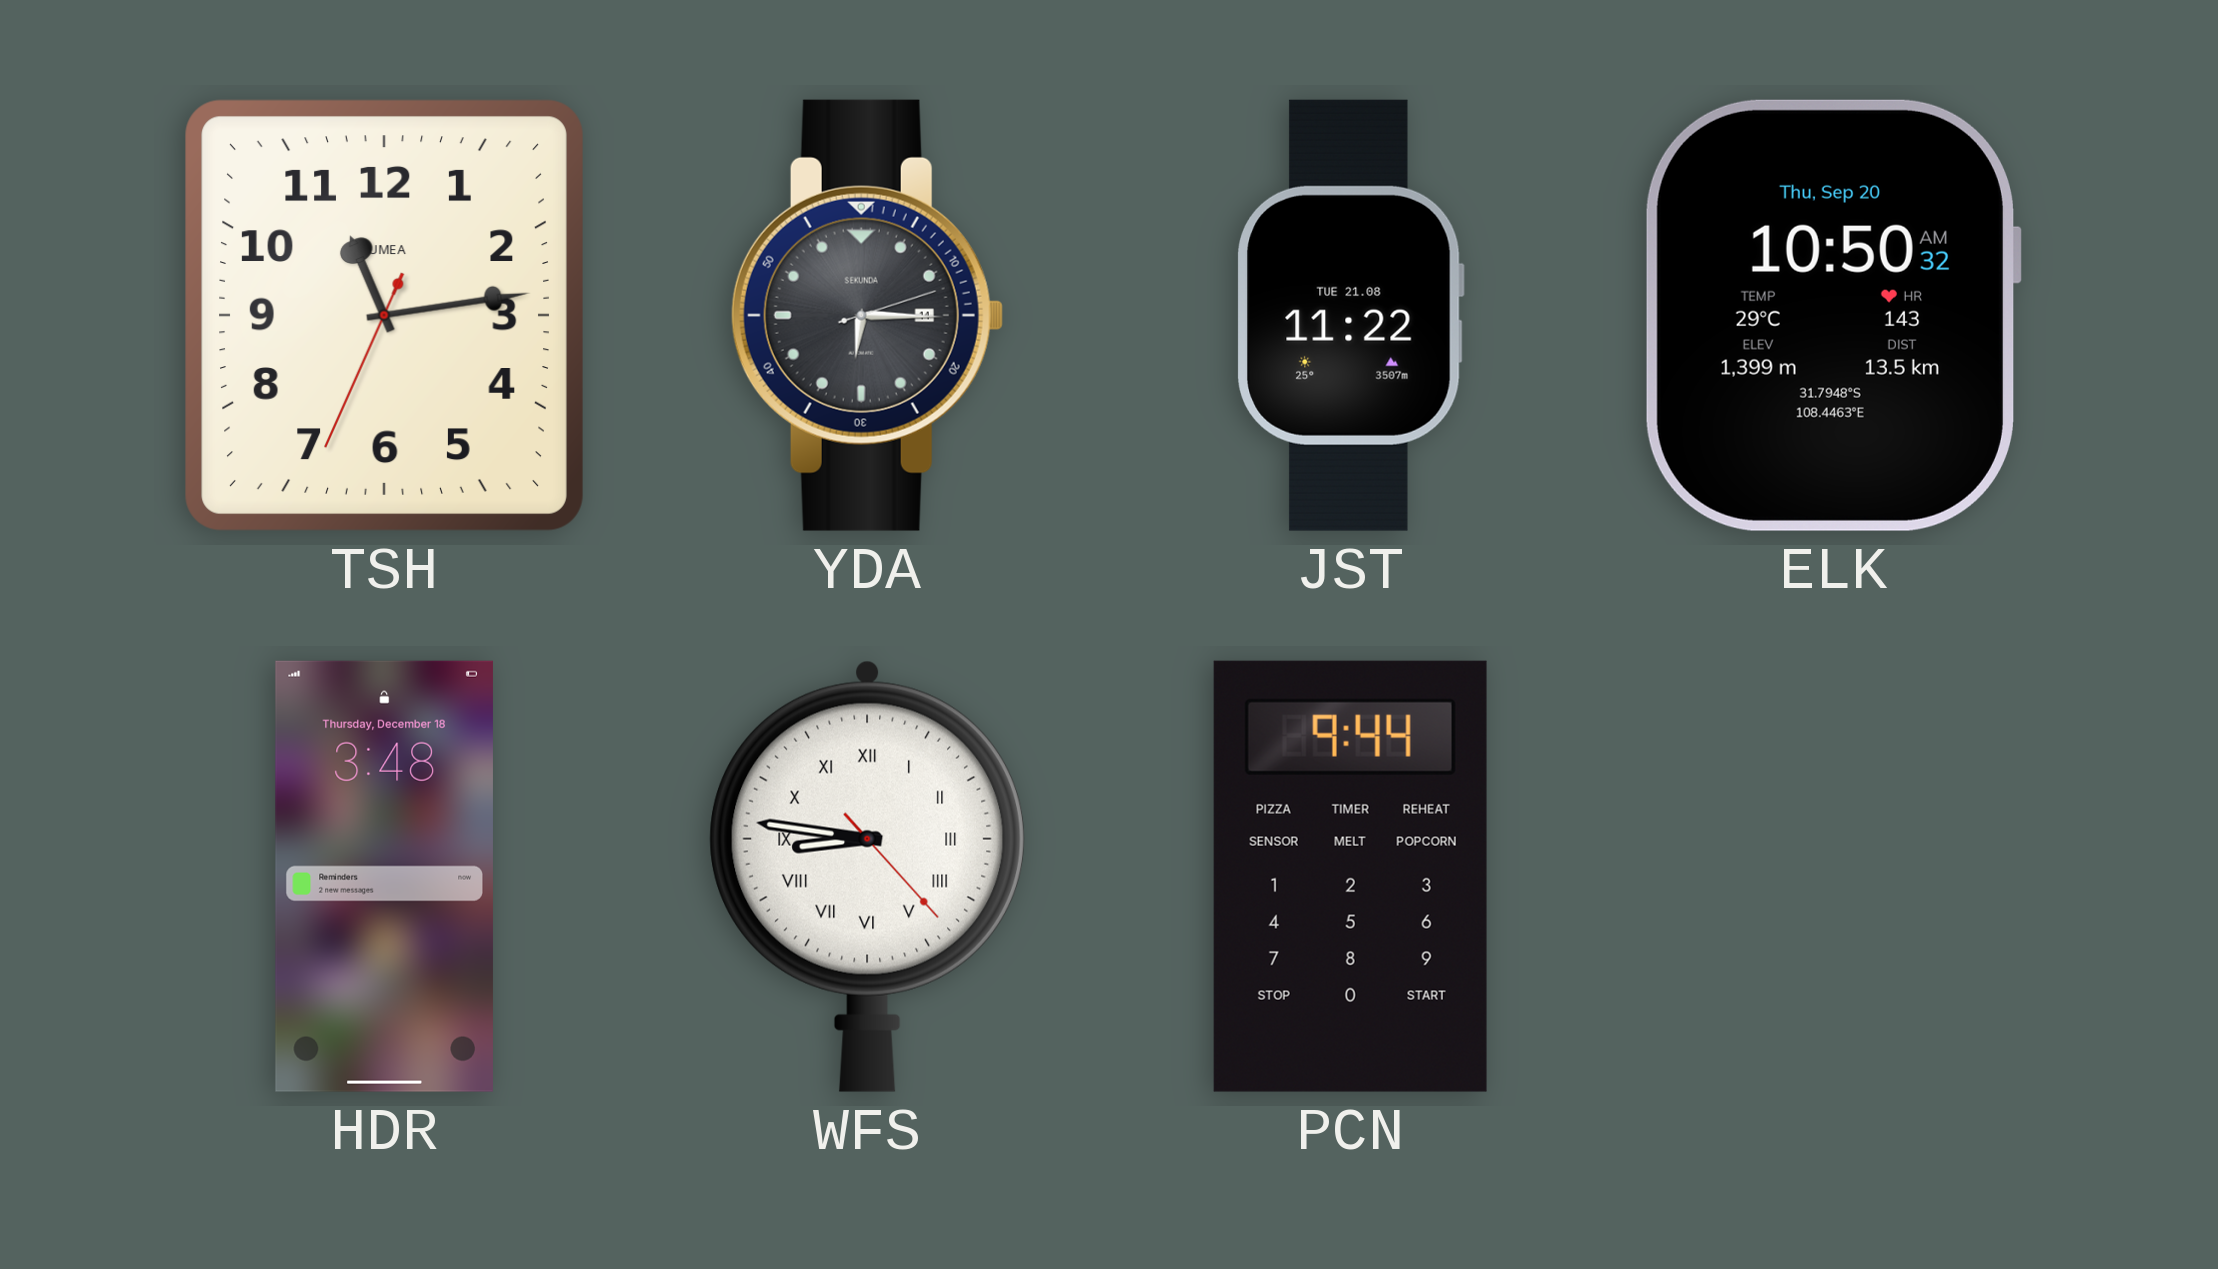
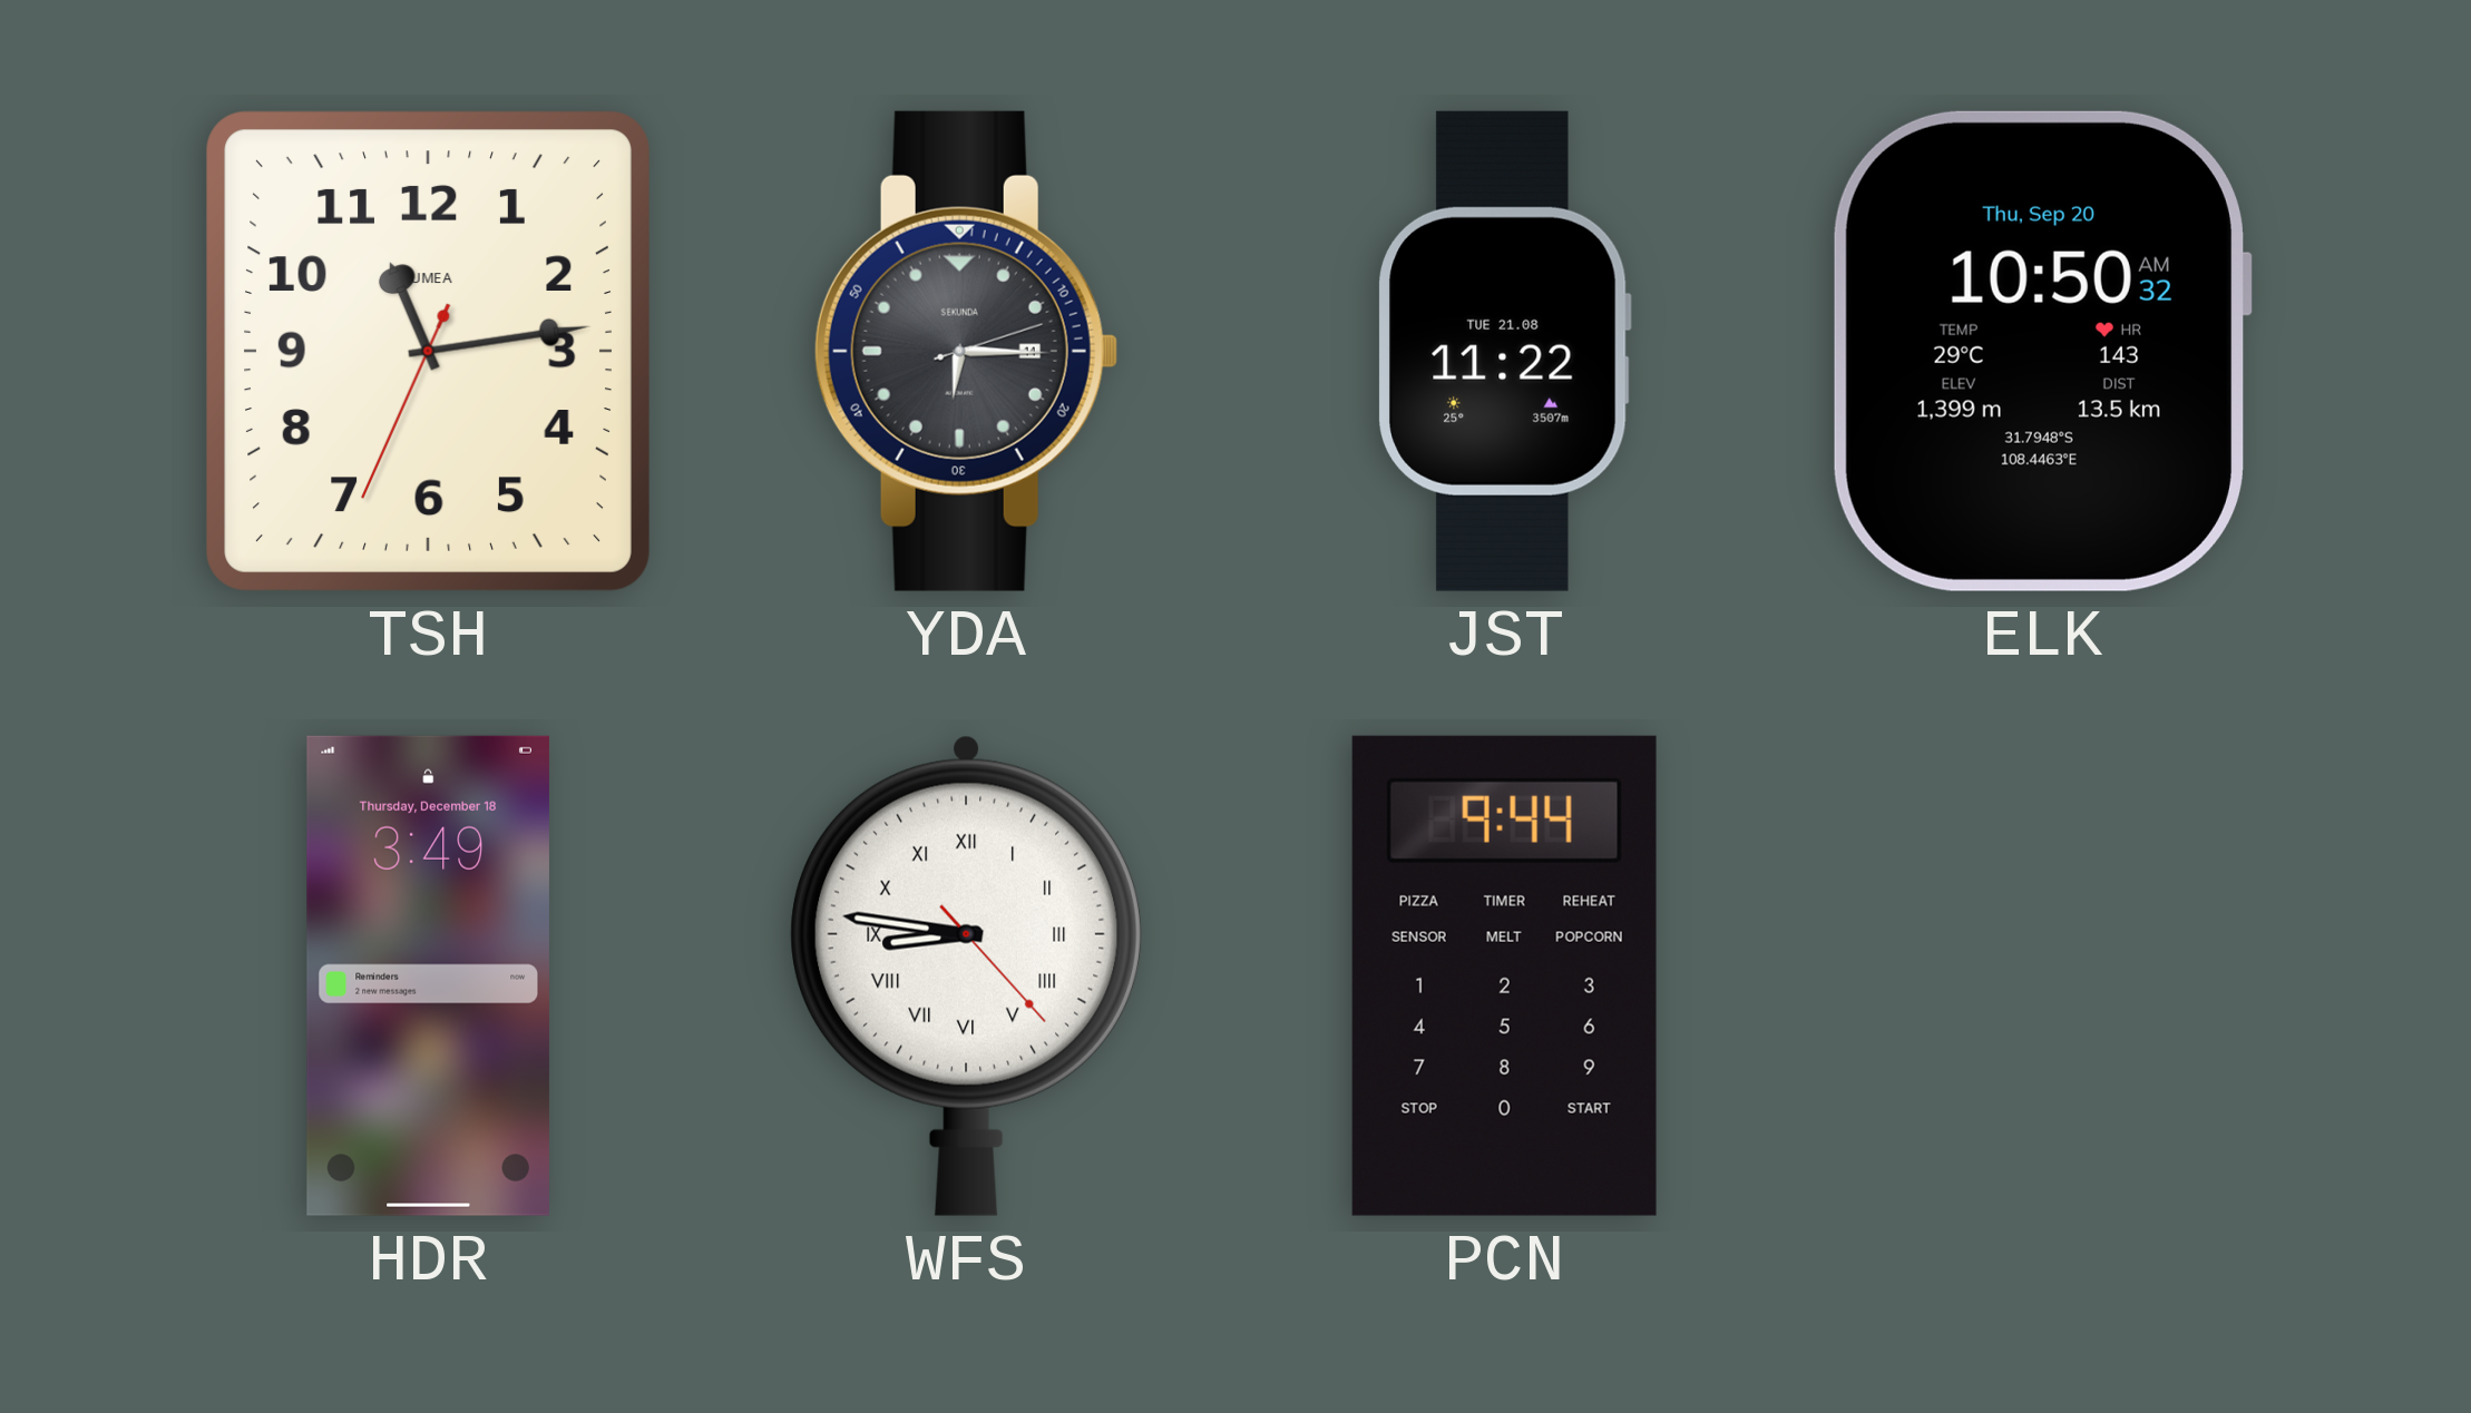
HDR: 3:48 -> 3:49 (428, 975)
